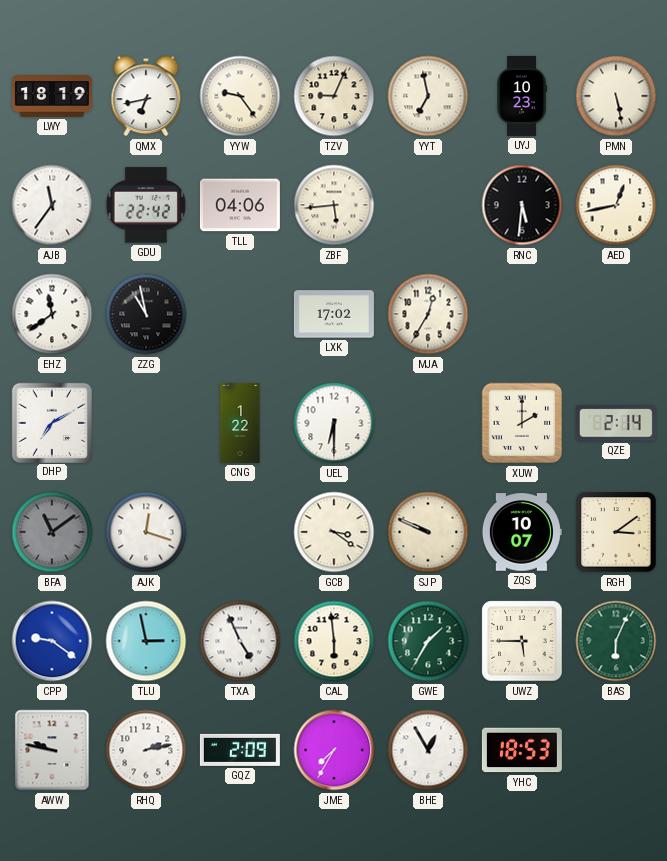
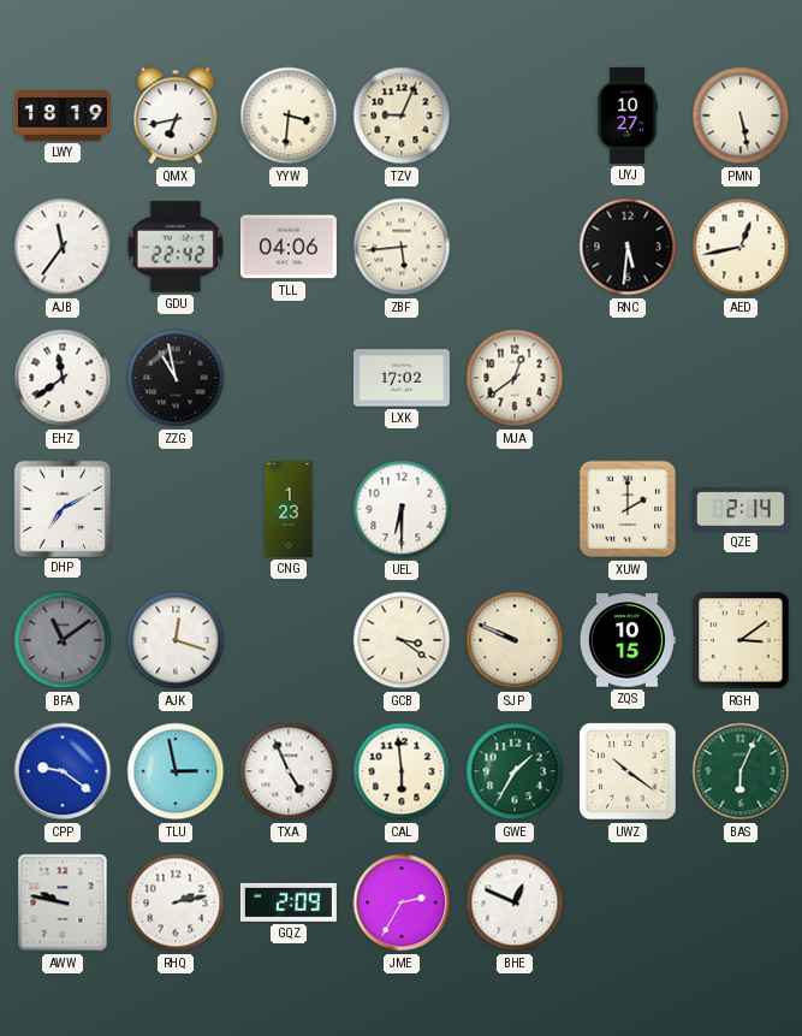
YYW: 9:24 -> 3:31 (289, 116)
YYT: 6:58 -> none (428, 96)
UYJ: 10:23 -> 10:27 (628, 116)
MJA: 12:35 -> 12:39 (515, 378)
CNG: 1:22 -> 1:23 (289, 509)
ZQS: 10:07 -> 10:15 (628, 640)
UWZ: 5:45 -> 10:21 (628, 771)
JME: 7:35 -> 2:35 (402, 902)
BHE: 12:55 -> 12:49 (515, 902)
YHC: 18:53 -> none (522, 750)
